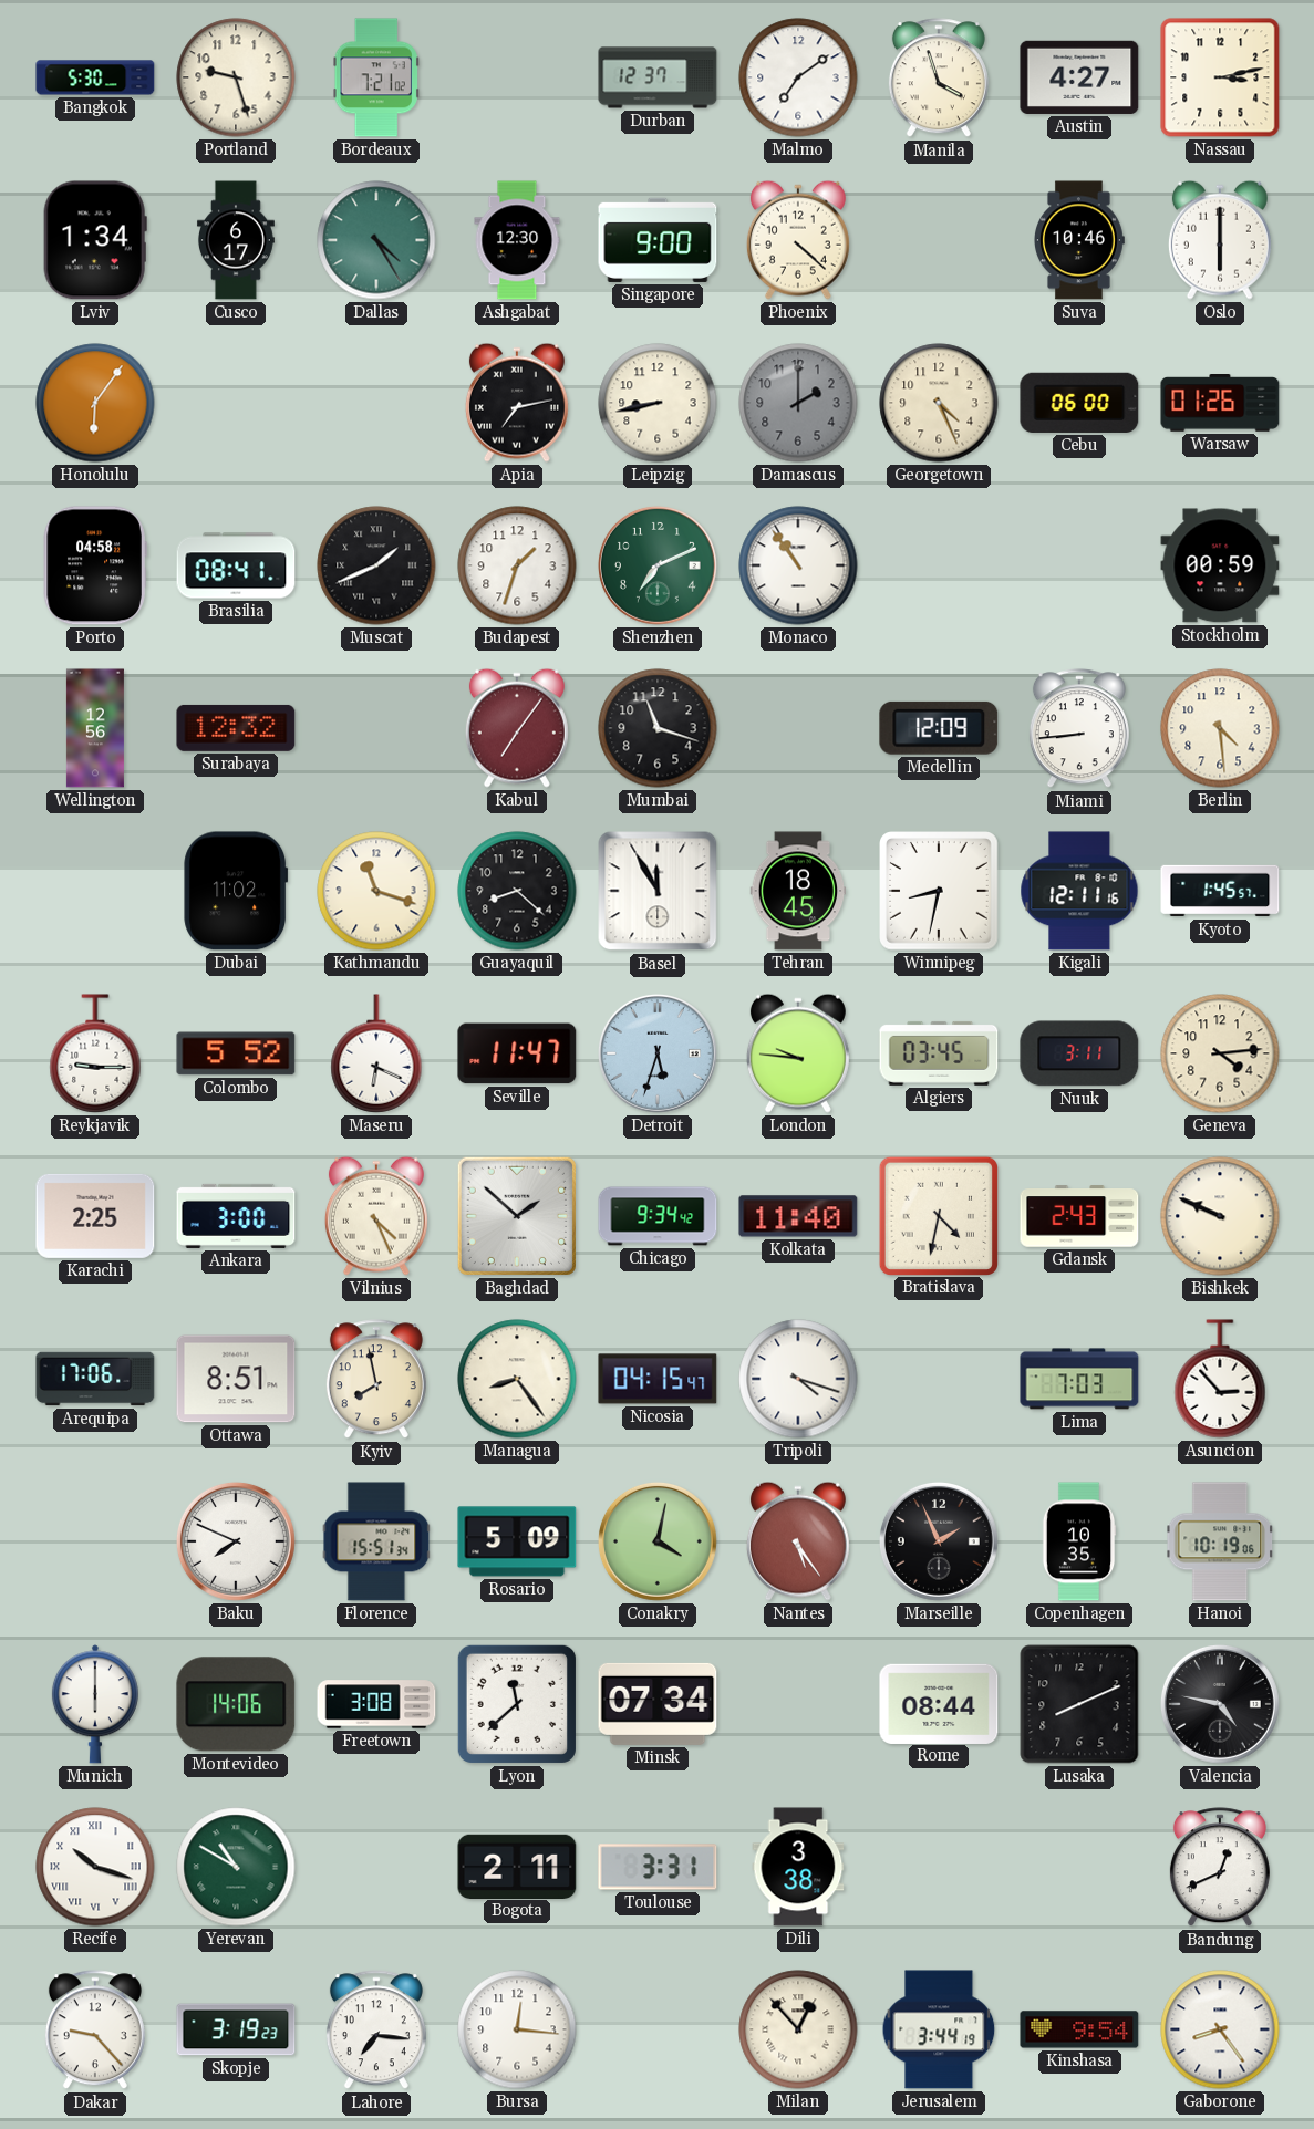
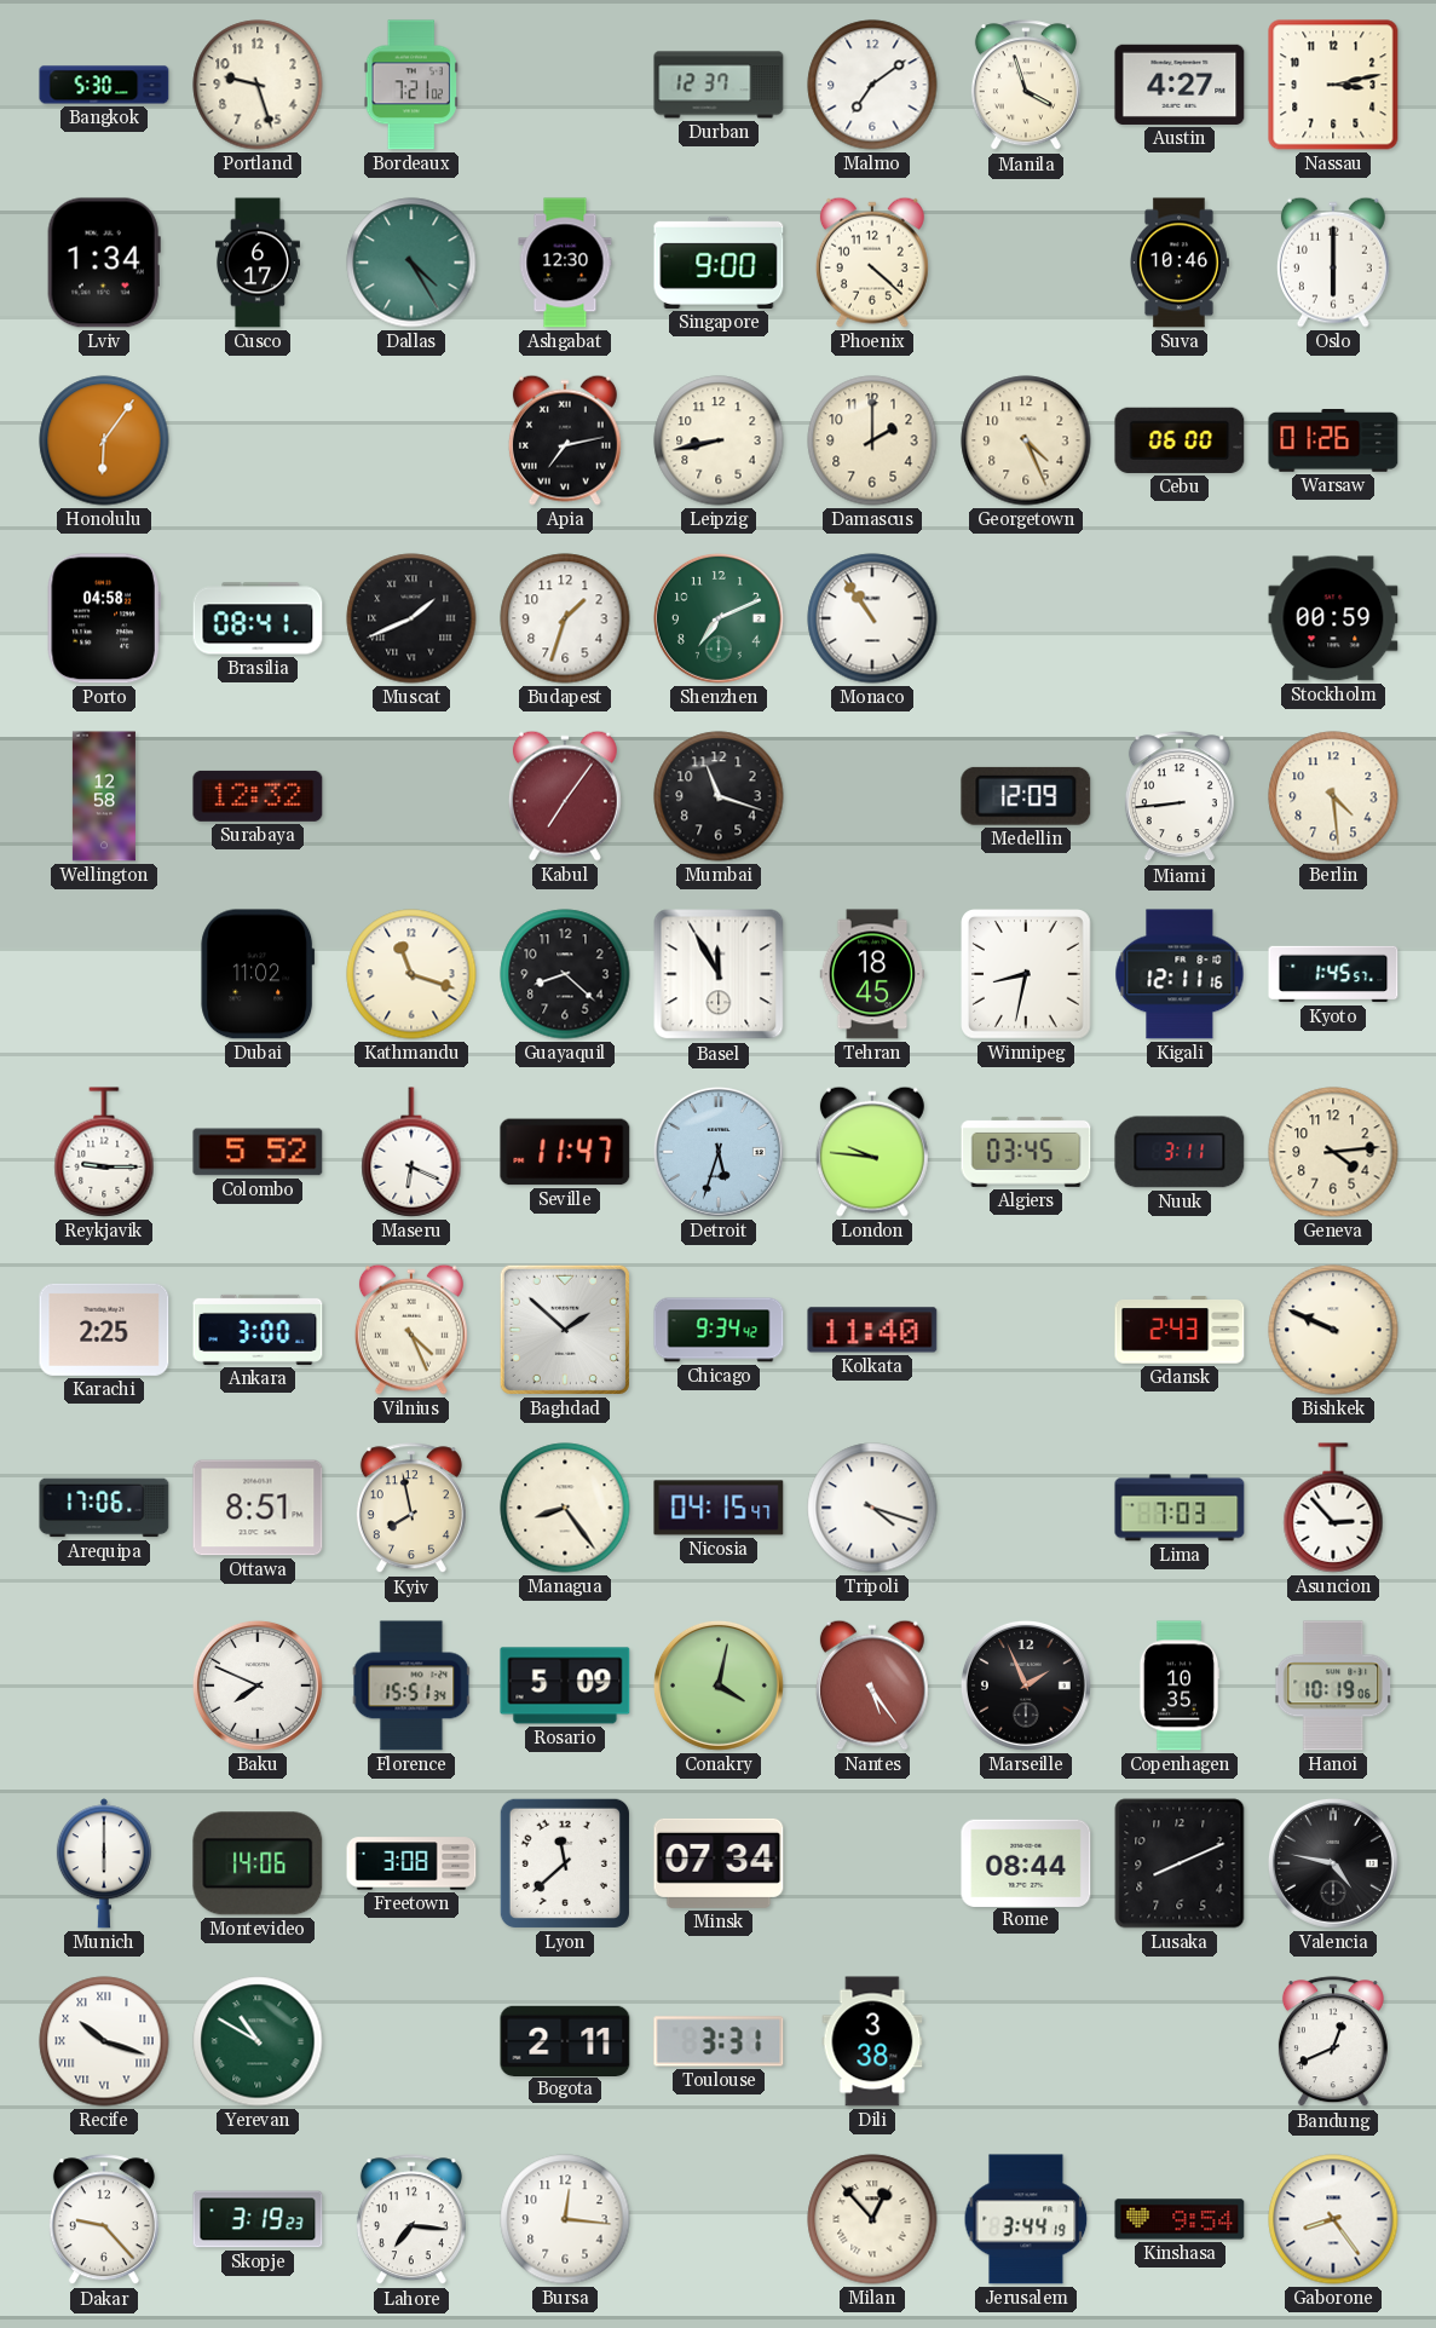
Damascus dial: grey -> cream (872, 440)
Wellington: 12:56 -> 12:58 (104, 796)
Bratislava: 4:32 -> none (938, 1215)
